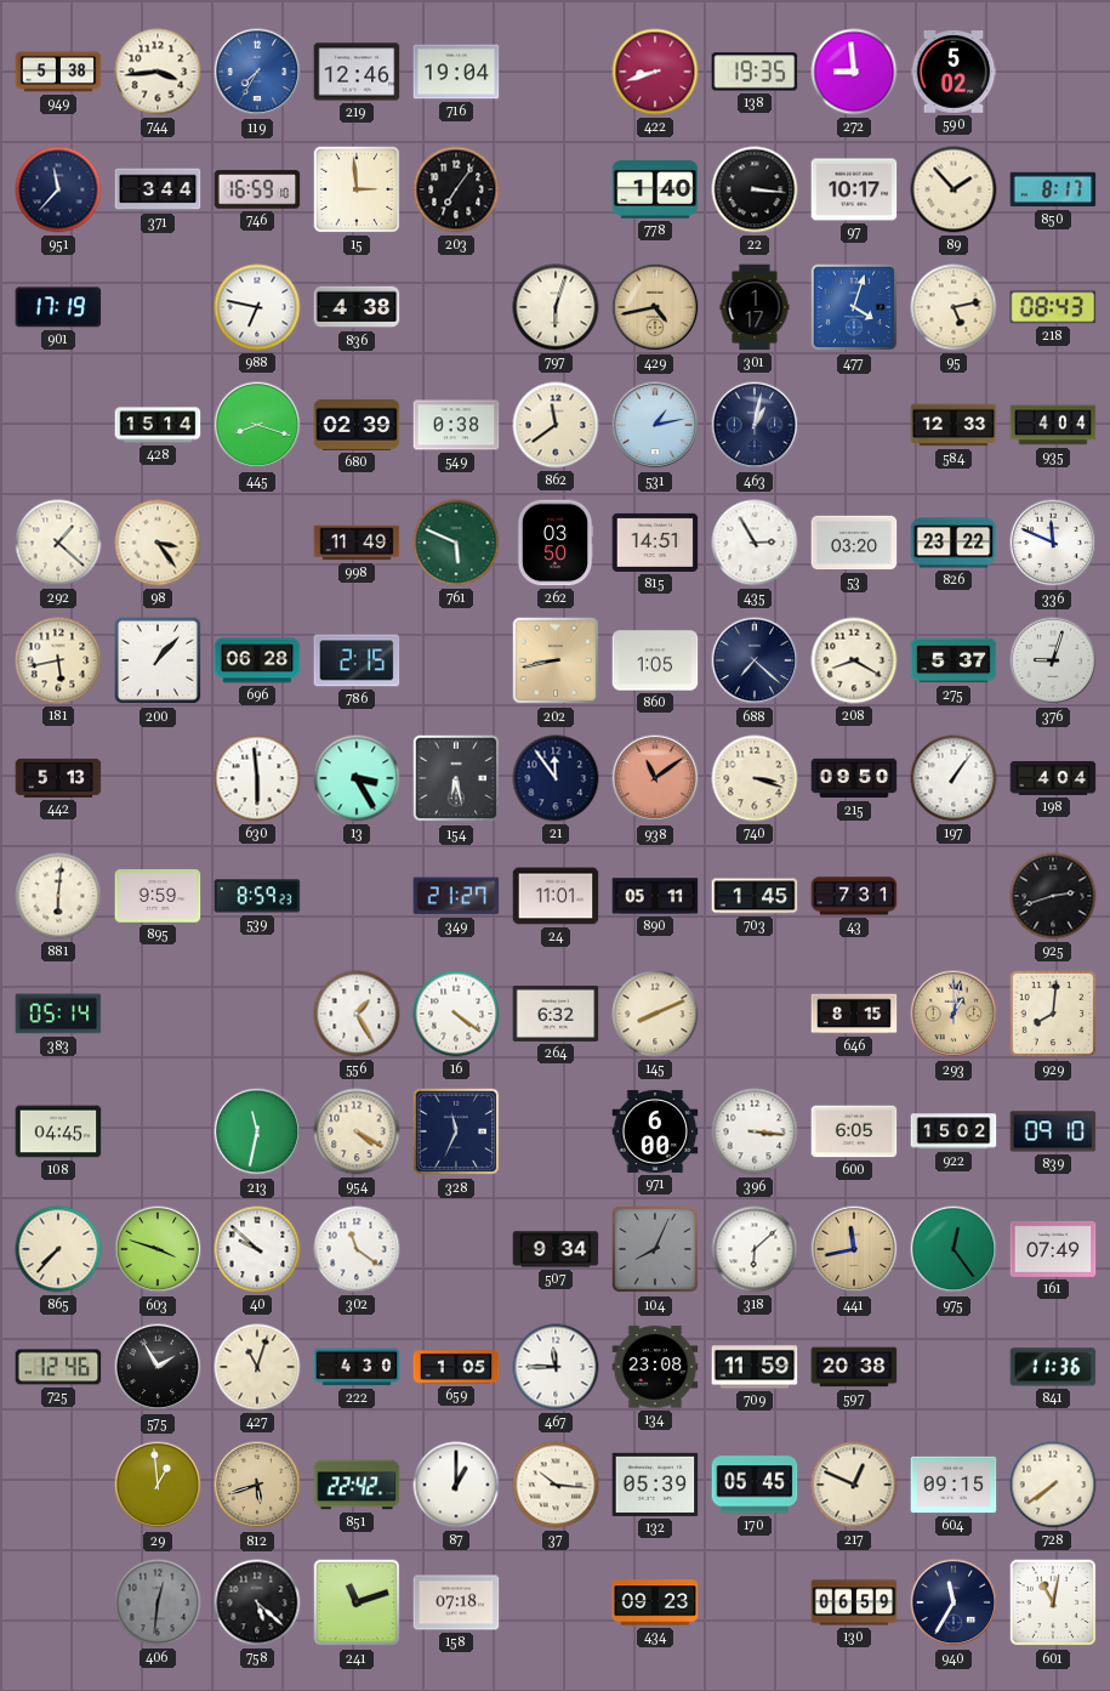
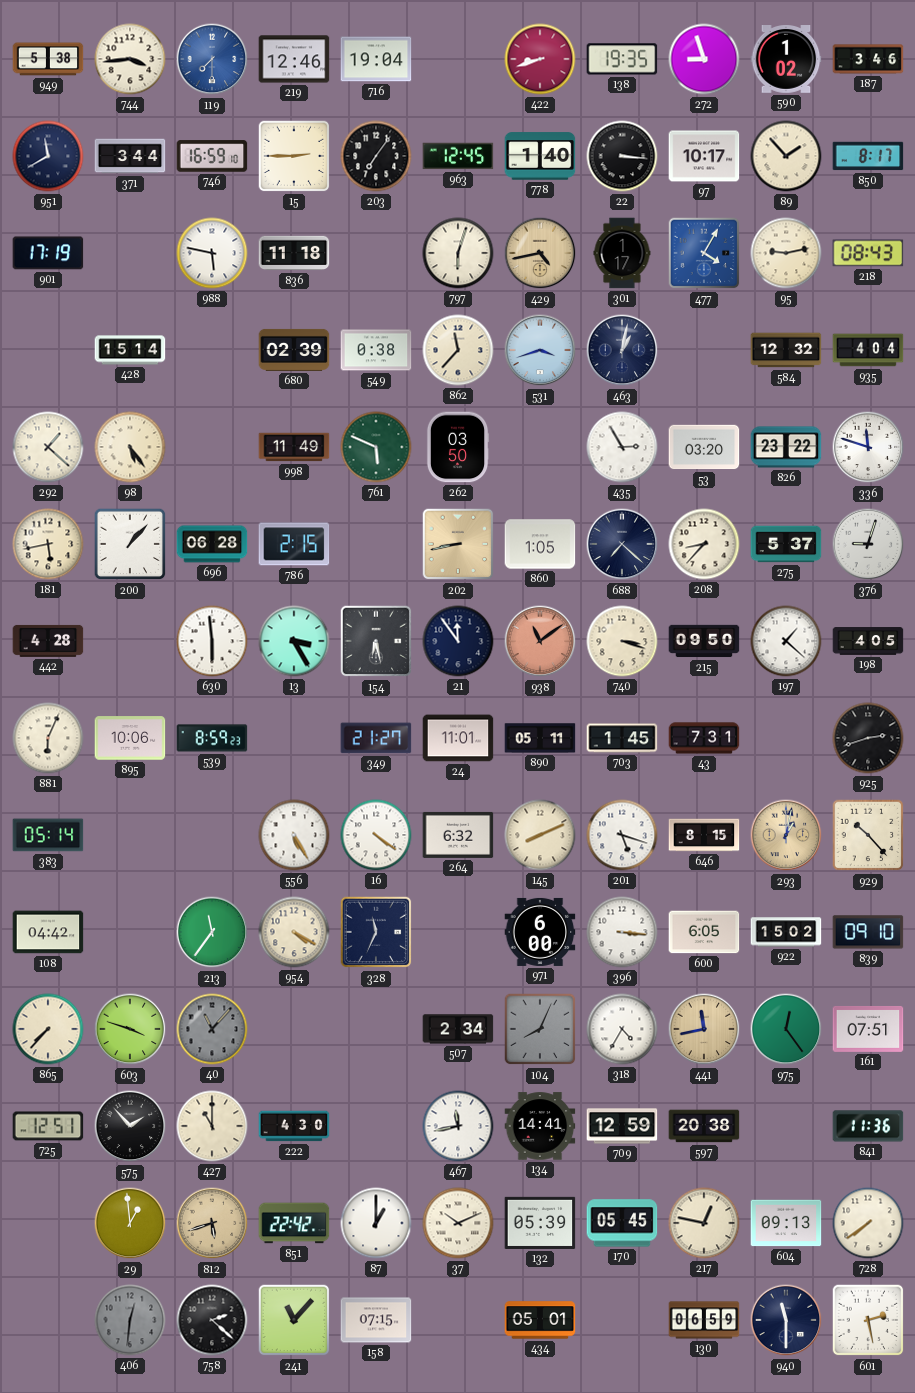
119: 7:35 -> 7:30 (212, 59)
272: 8:59 -> 8:57 (704, 59)
590: 5:02 -> 1:02 (786, 60)
187: none -> 3:46 (868, 59)
951: 11:37 -> 11:40 (48, 156)
15: 2:59 -> 2:45 (294, 156)
963: none -> 12:45 (458, 156)
988: 6:47 -> 5:47 (212, 253)
836: 4:38 -> 11:18 (294, 253)
477: 4:03 -> 4:05 (704, 253)
95: 5:13 -> 9:13 (786, 253)
445: 8:18 -> none (257, 425)
862: 11:39 -> 11:37 (458, 350)
531: 1:13 -> 3:42 (540, 350)
584: 12:33 -> 12:32 (786, 350)
98: 3:24 -> 5:24 (130, 447)
815: 14:51 -> none (655, 543)
336: 11:49 -> 11:48 (868, 447)
208: 8:20 -> 8:37 (704, 544)
442: 5:13 -> 4:28 (48, 641)
197: 1:06 -> 1:22 (786, 641)
198: 4:04 -> 4:05 (868, 641)
881: 6:01 -> 6:04 (48, 738)
895: 9:59 -> 10:06 (130, 738)
556: 1:25 -> 5:25 (294, 835)
201: none -> 5:18 (622, 835)
929: 8:01 -> 10:23 (868, 835)
108: 04:45 -> 04:42 (48, 932)
213: 11:32 -> 11:36 (212, 932)
40: 9:52 -> 11:07 (212, 1029)
40 dial: white -> grey (212, 1029)
302: 11:21 -> none (357, 1249)
507: 9:34 -> 2:34 (458, 1029)
318: 6:08 -> 4:35 (622, 1029)
161: 07:49 -> 07:51 (868, 1029)
725: 12:46 -> 12:51 (48, 1126)
575: 1:55 -> 1:53 (130, 1126)
427: 11:03 -> 11:00 (212, 1126)
659: 1:05 -> none (456, 1367)
467: 11:45 -> 11:43 (458, 1126)
134: 23:08 -> 14:41 (540, 1126)
709: 11:59 -> 12:59 (622, 1126)
37: 10:16 -> 10:11 (458, 1223)
217: 12:49 -> 12:47 (704, 1223)
604: 09:15 -> 09:13 (786, 1223)
758: 5:22 -> 2:22 (212, 1320)
241: 11:12 -> 11:07 (294, 1320)
158: 07:18 -> 07:15 (376, 1320)
434: 09:23 -> 05:01 (540, 1320)
940: 11:35 -> 11:30 (786, 1320)
601: 11:02 -> 2:28 (868, 1320)
